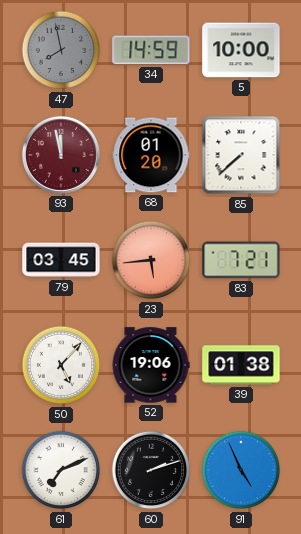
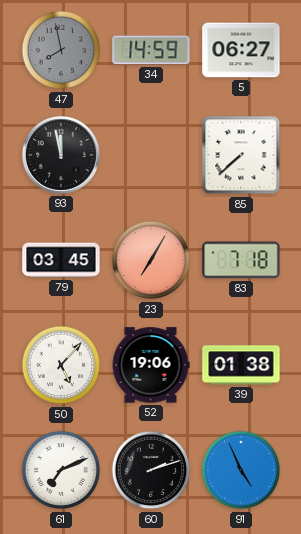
5: 10:00 -> 06:27 (241, 50)
93 dial: burgundy -> black (61, 155)
68: 01:20 -> none (151, 155)
23: 5:44 -> 7:05 (151, 260)
83: 7:21 -> 7:18 (241, 260)
